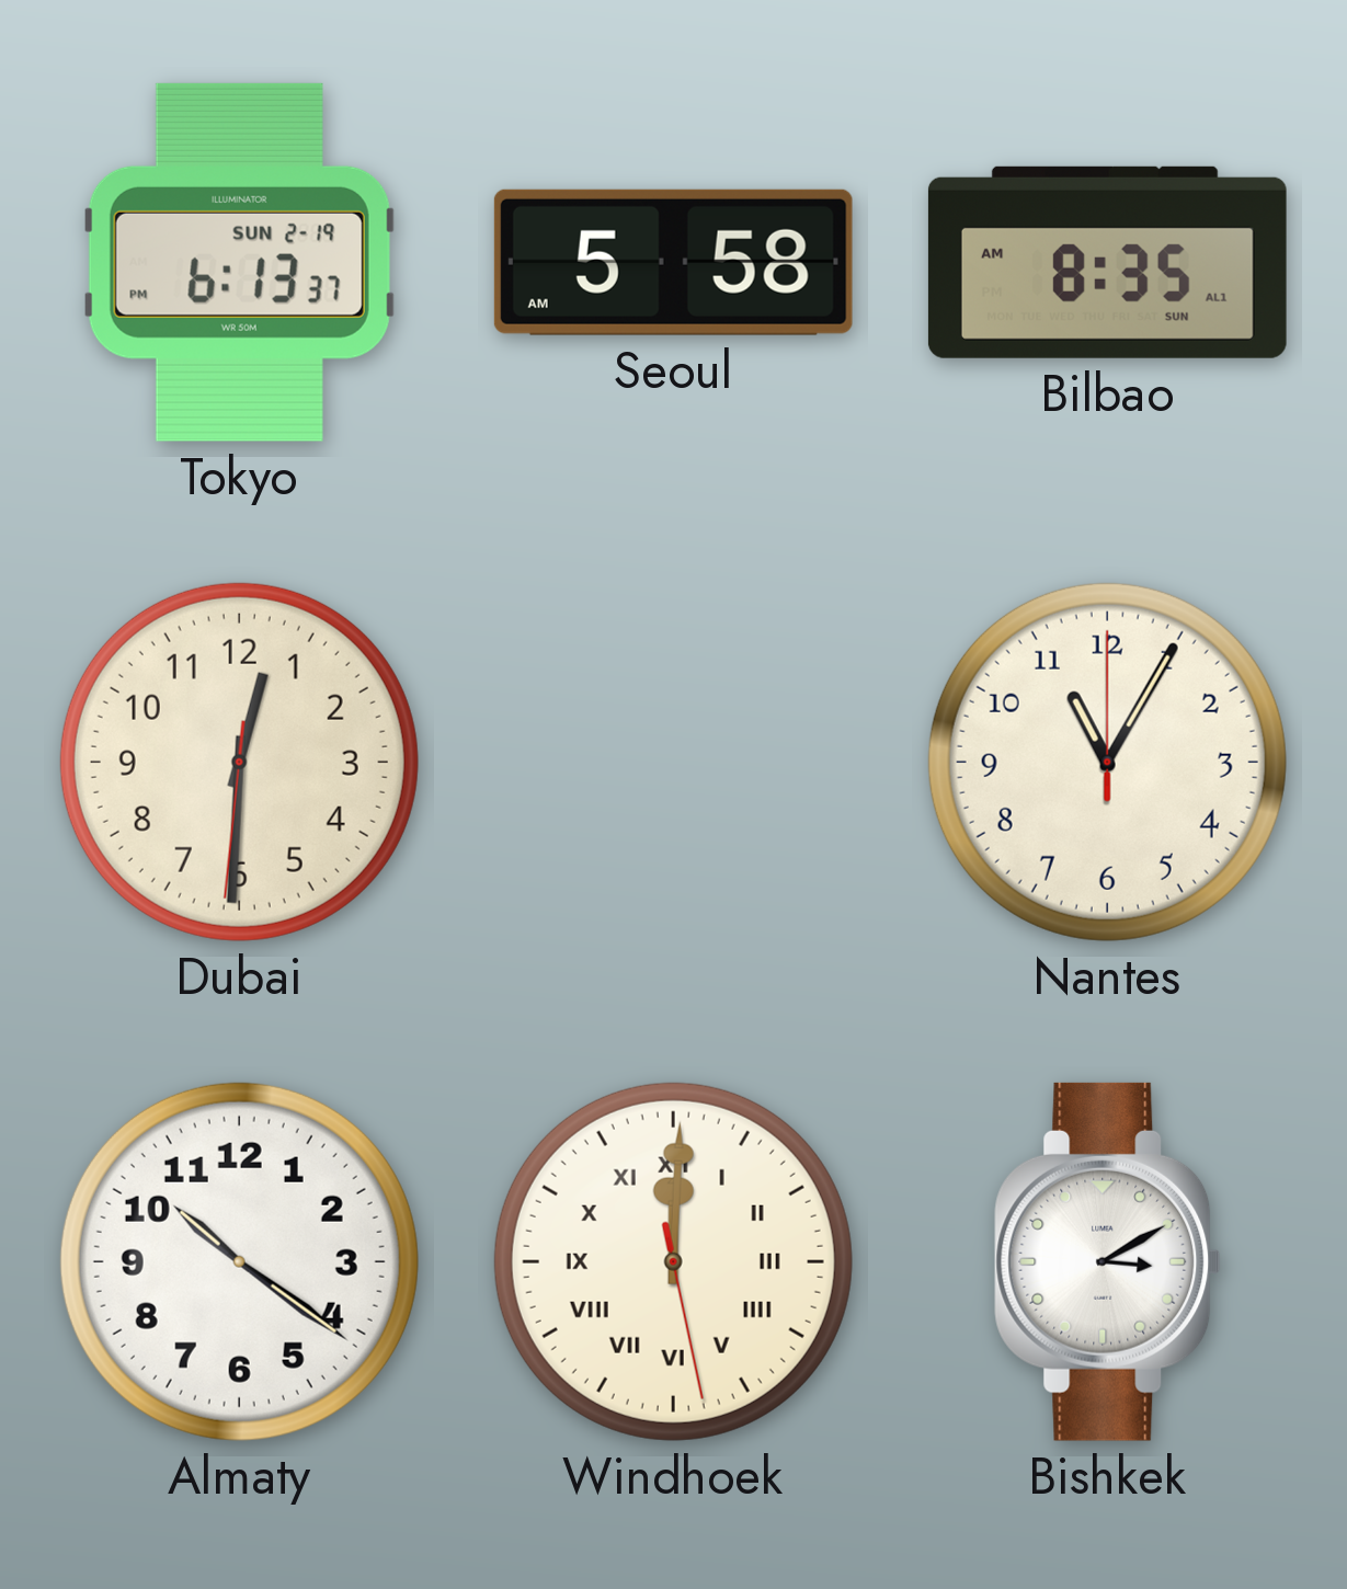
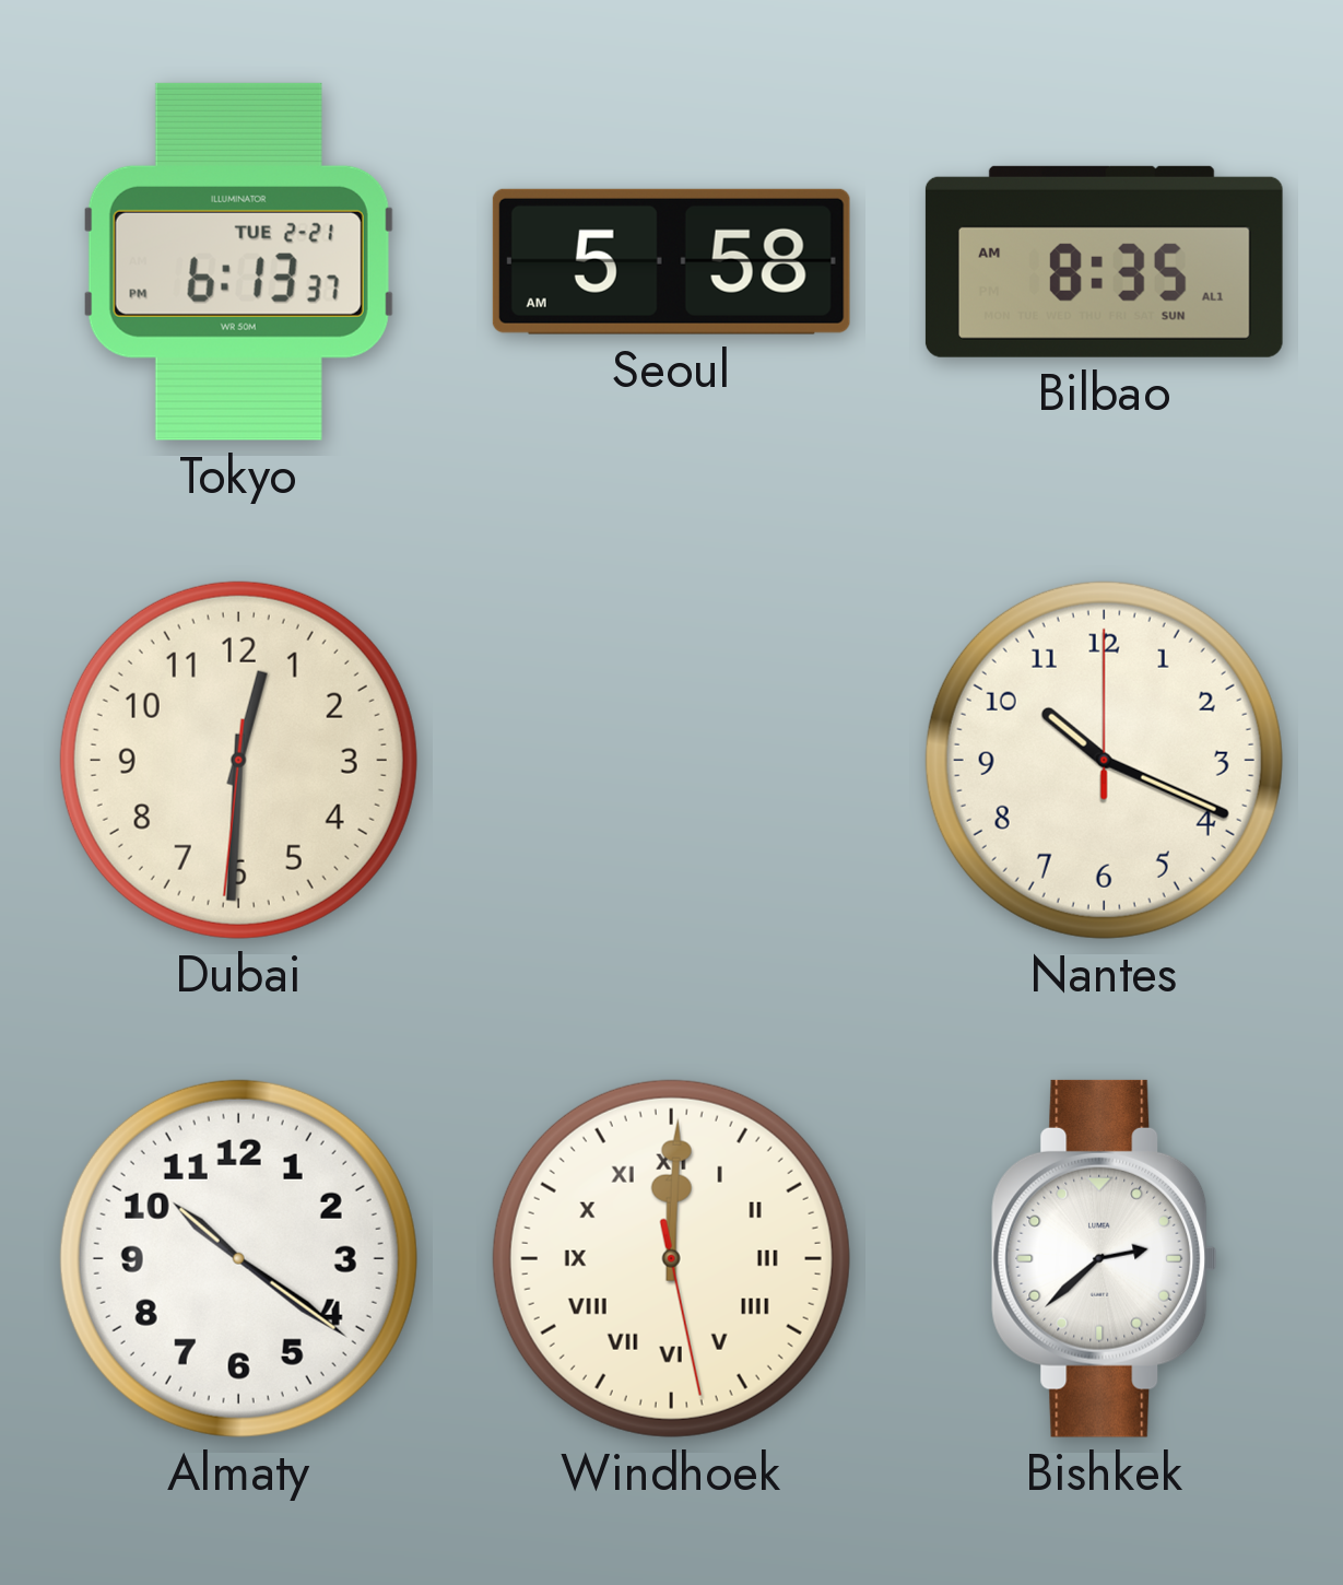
Tokyo date: SUN 2-19 -> TUE 2-21 (238, 261)
Nantes: 11:05 -> 10:19 (1104, 760)
Bishkek: 3:10 -> 2:38 (1105, 1258)
